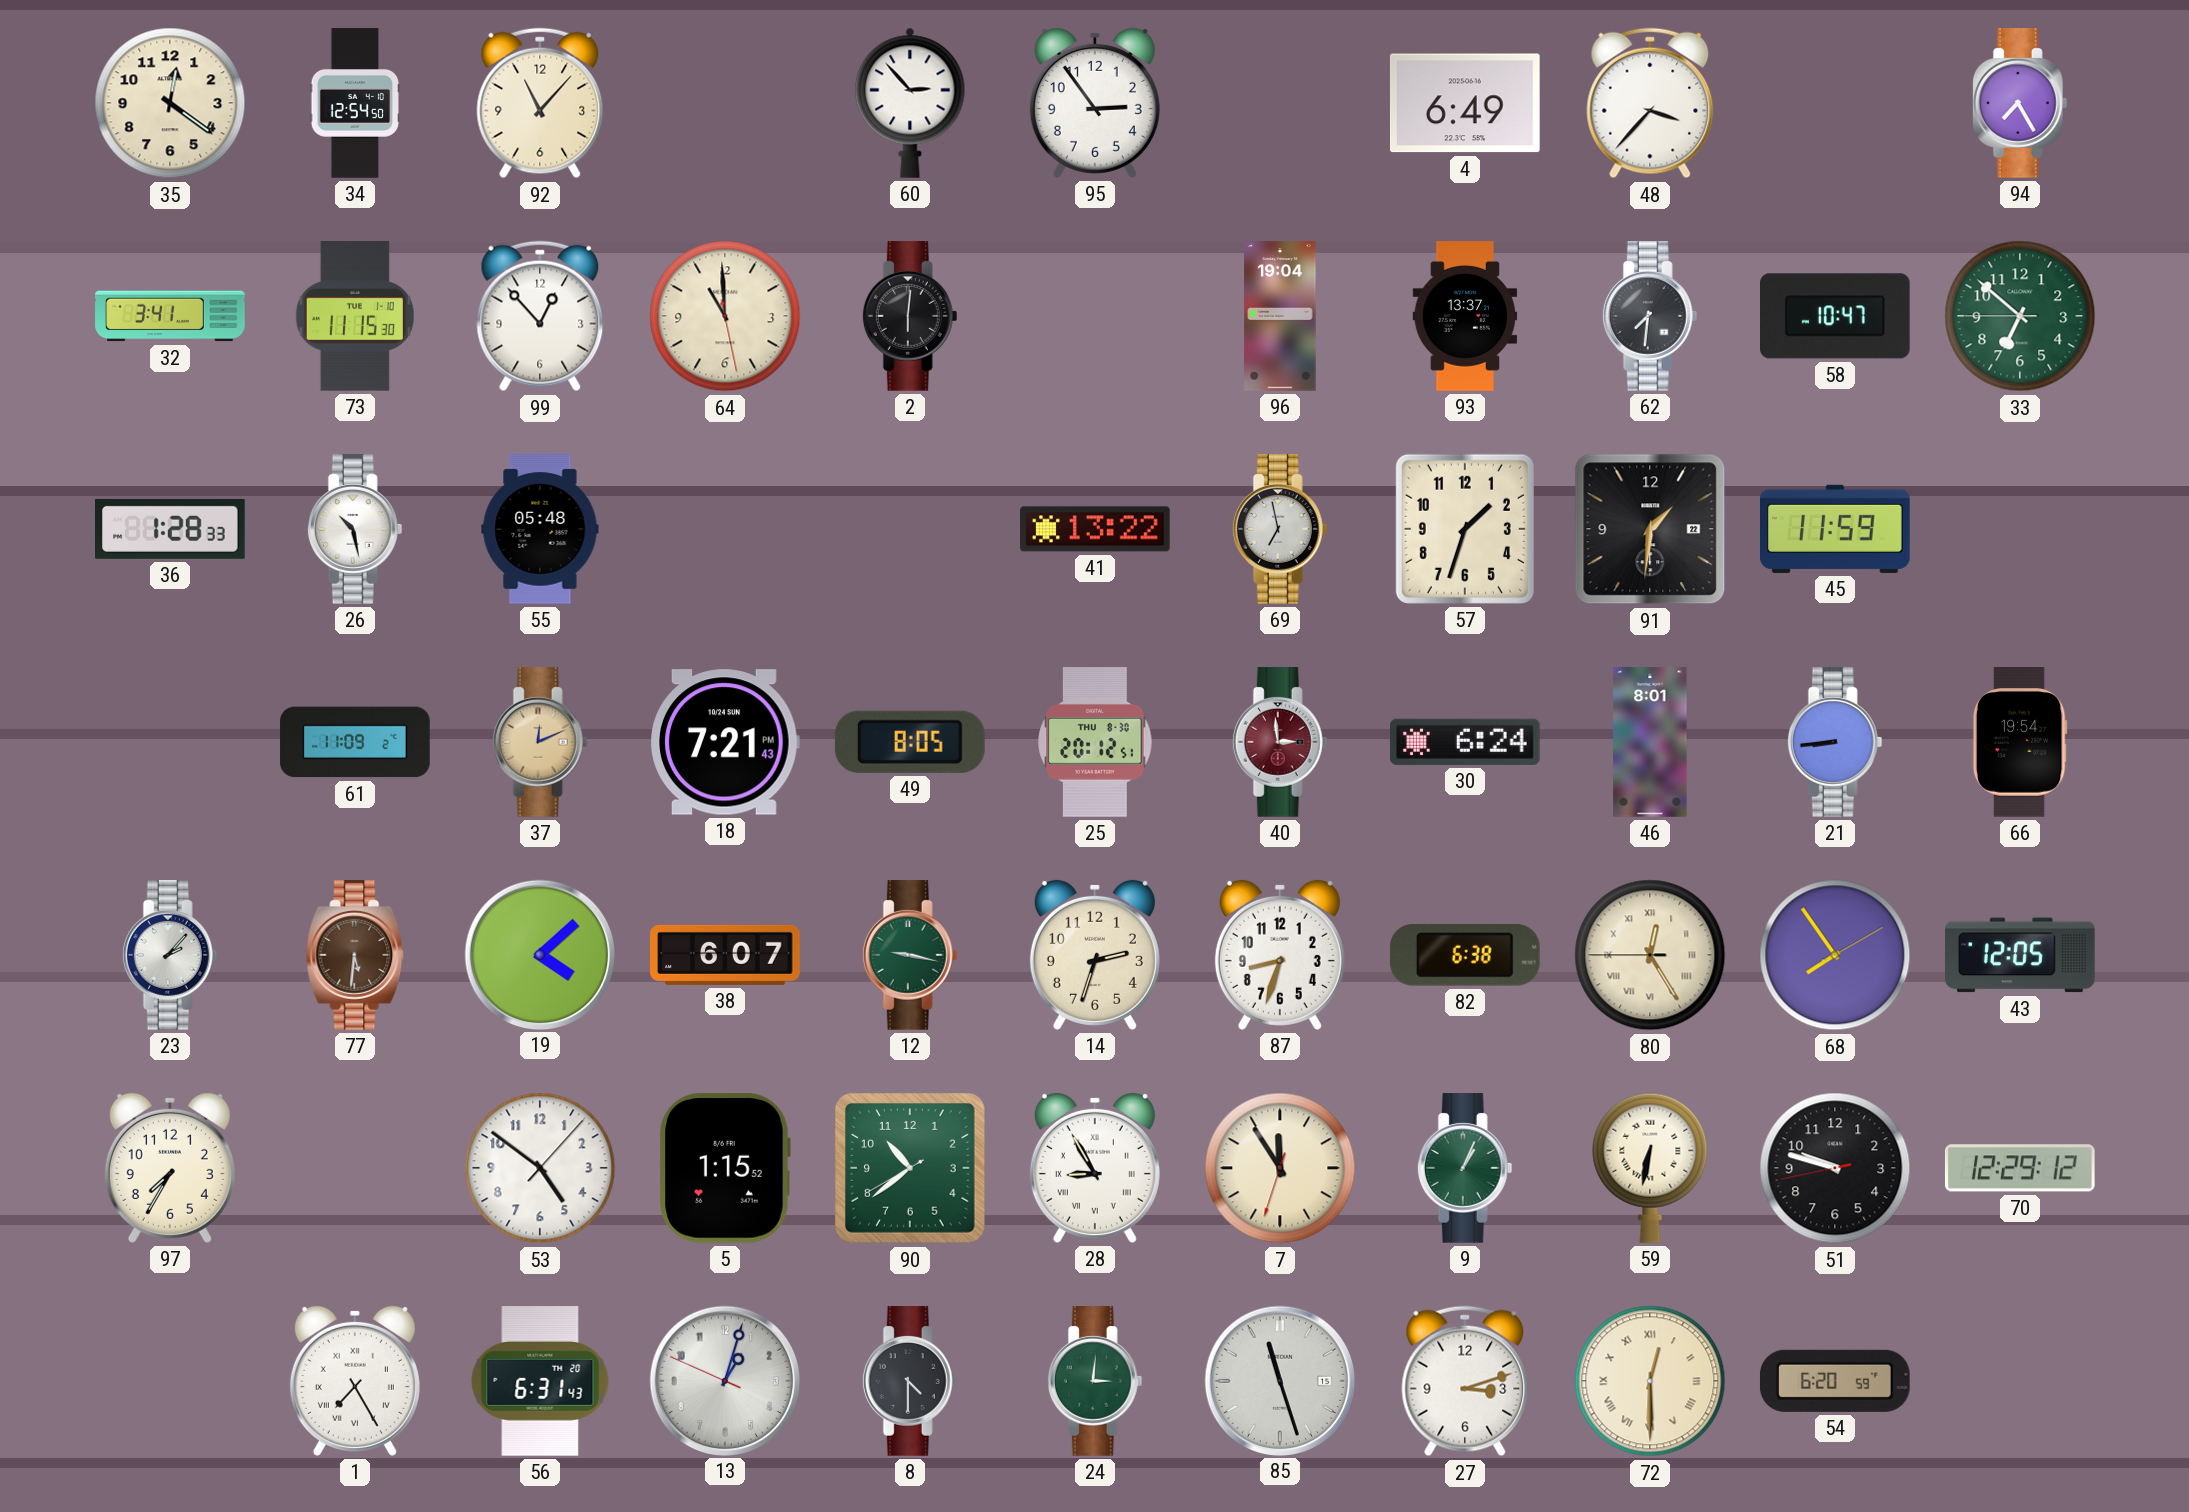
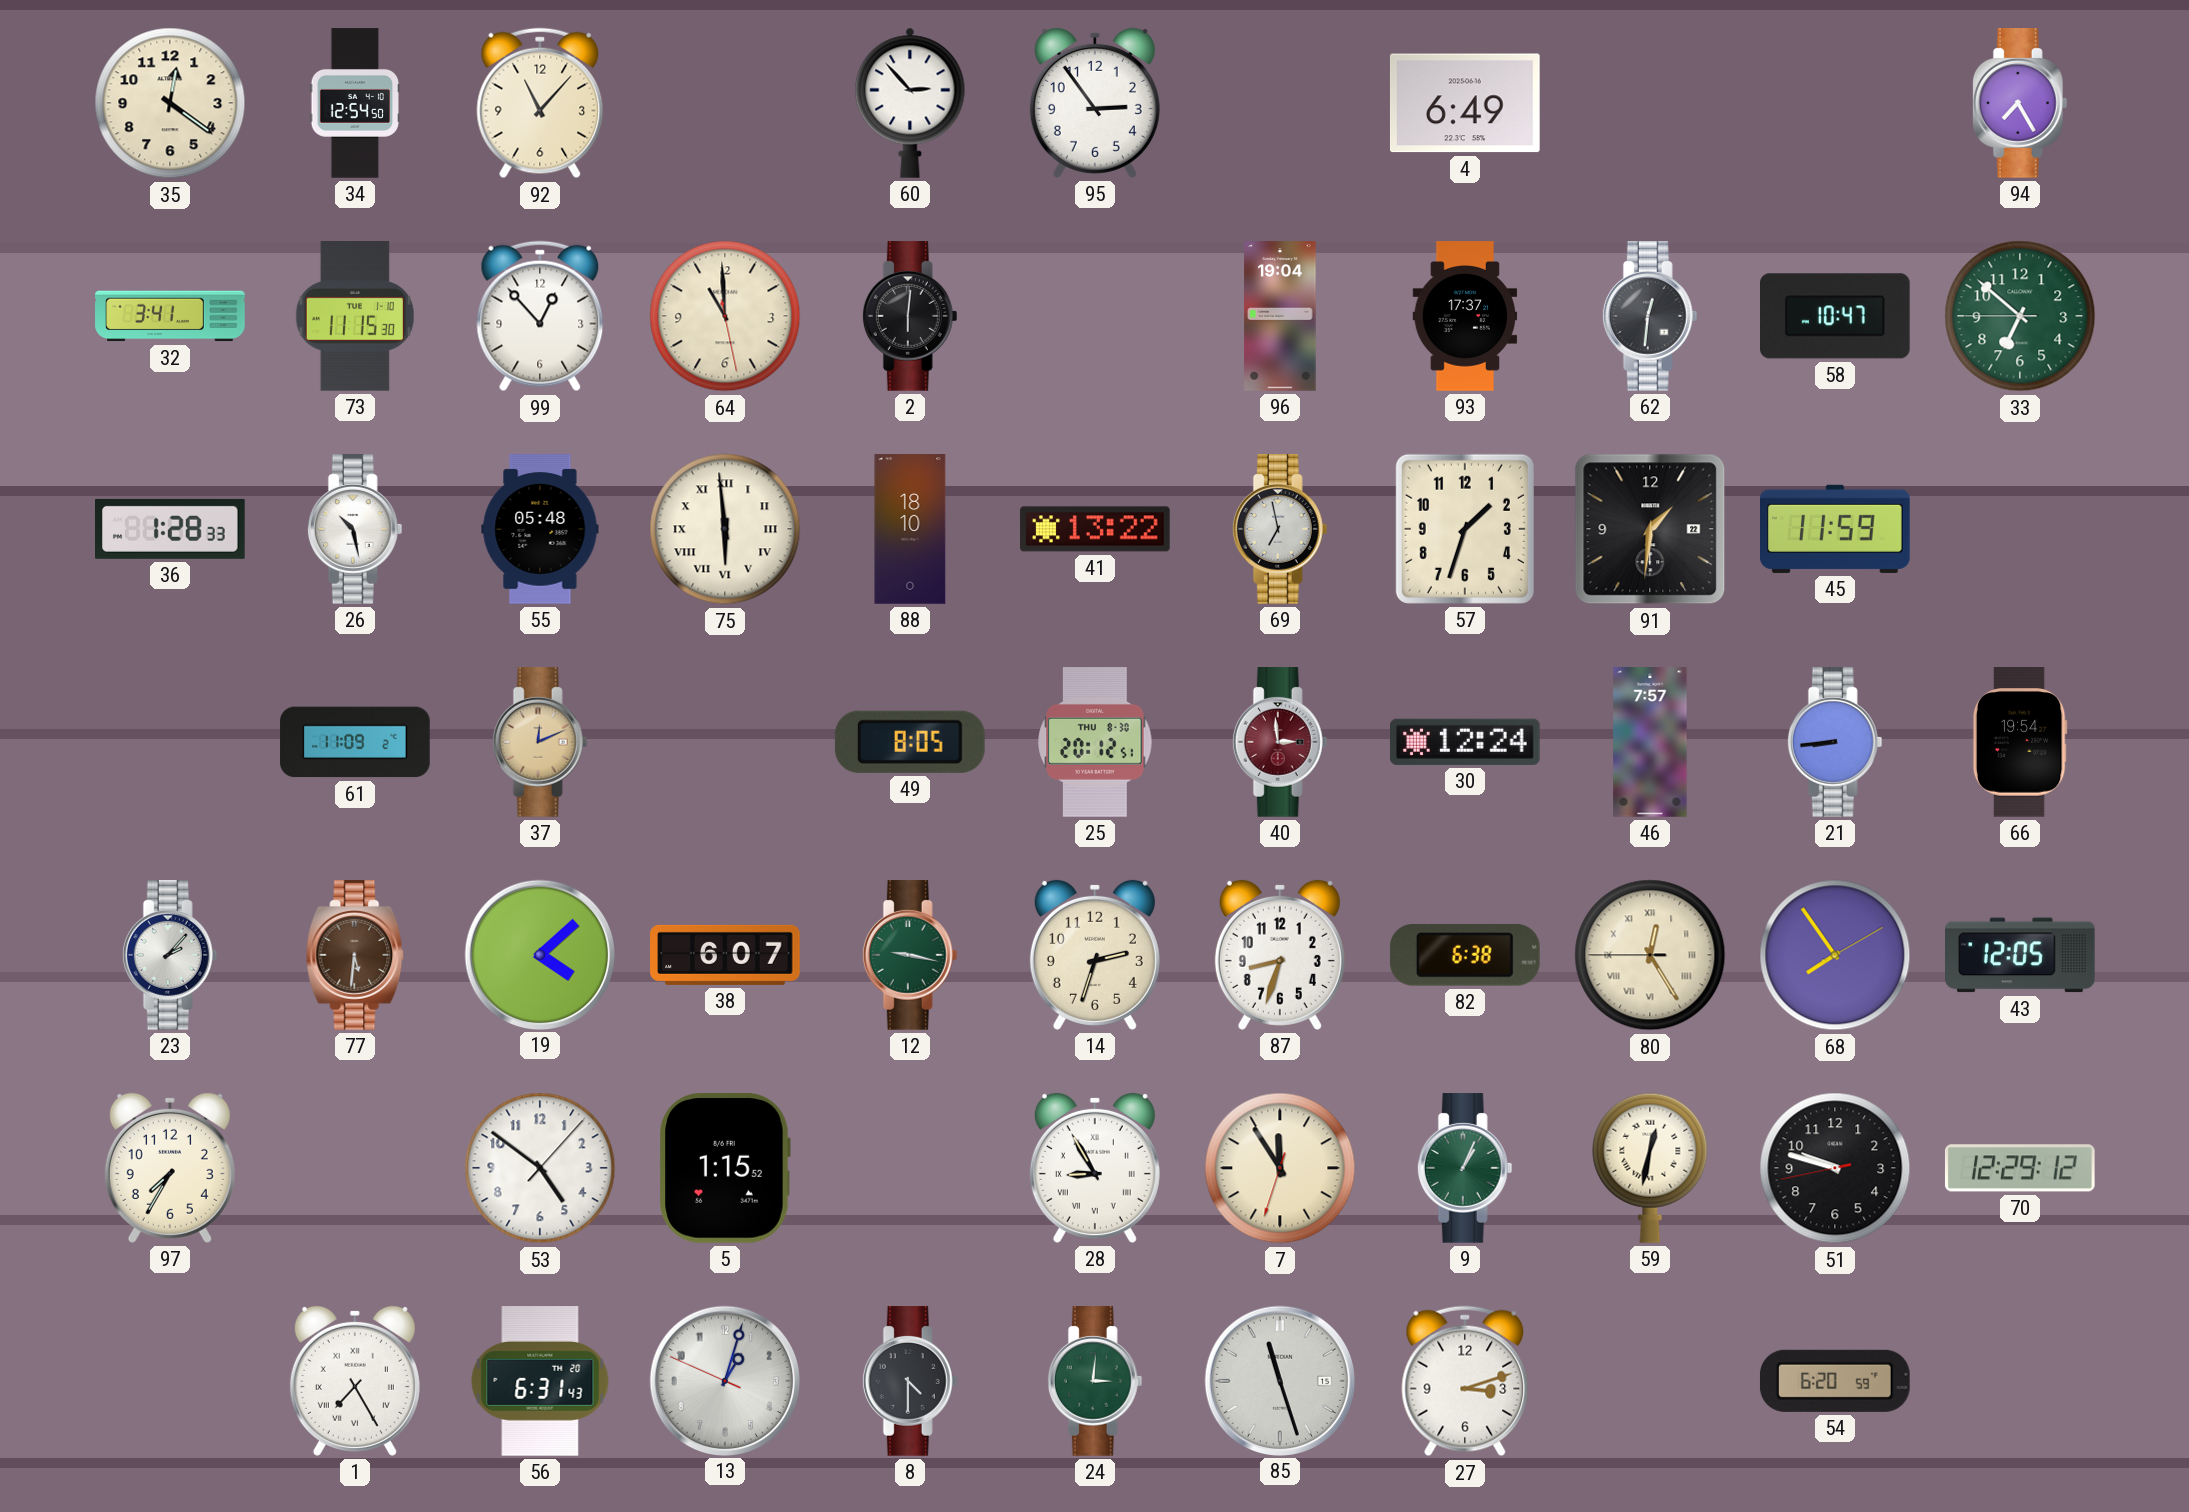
48: 3:37 -> none (1650, 103)
93: 13:37 -> 17:37 (1465, 316)
62: 7:31 -> 12:31 (1650, 316)
75: none -> 5:59 (725, 529)
88: none -> 18:10 (910, 529)
18: 7:21 -> none (725, 742)
30: 6:24 -> 12:24 (1466, 742)
46: 8:01 -> 7:57 (1650, 742)
90: 10:38 -> none (911, 1169)
59: 6:32 -> 12:32 (1650, 1168)
72: 12:30 -> none (1650, 1381)
